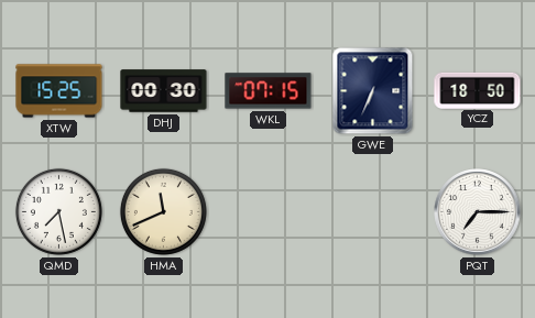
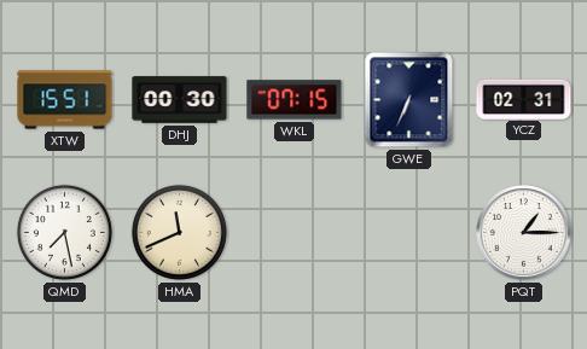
XTW: 15:25 -> 15:51 (65, 100)
YCZ: 18:50 -> 02:31 (524, 99)
PQT: 7:15 -> 1:15 (524, 233)
